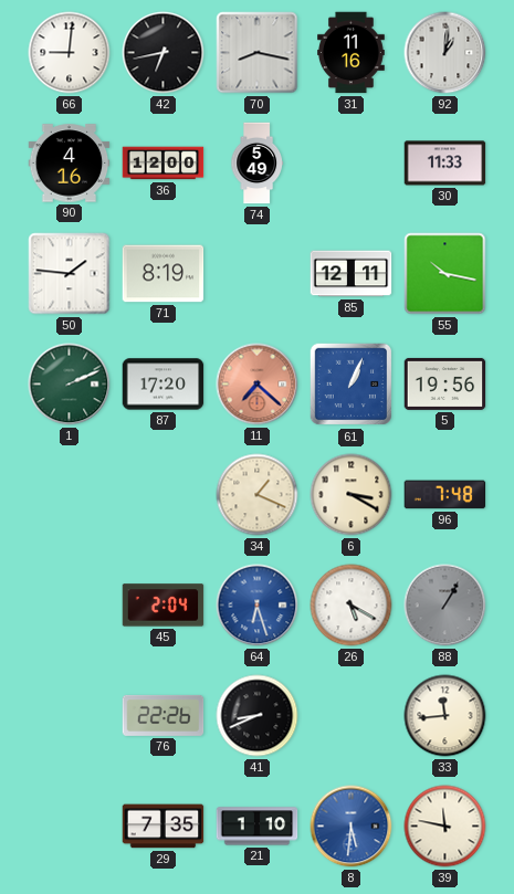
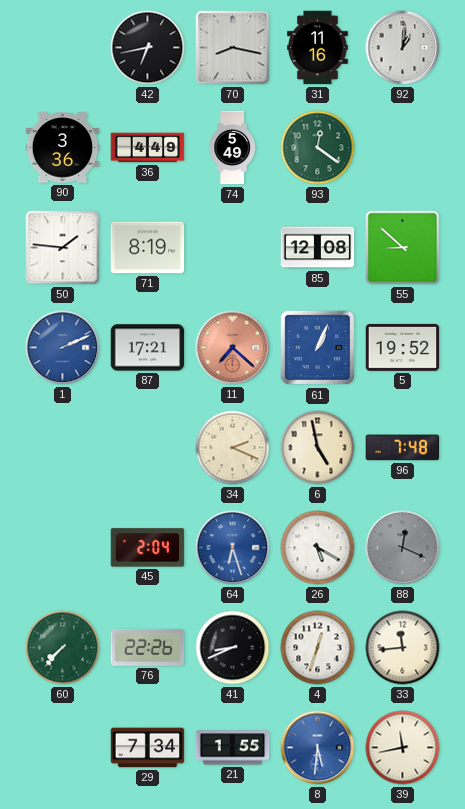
66: 9:01 -> none (70, 53)
90: 4:16 -> 3:36 (63, 148)
36: 12:00 -> 4:49 (148, 148)
93: none -> 12:21 (318, 148)
30: 11:33 -> none (445, 164)
85: 12:11 -> 12:08 (318, 248)
55: 10:17 -> 8:52 (403, 248)
1 dial: green -> blue (63, 348)
87: 17:20 -> 17:21 (148, 348)
5: 19:56 -> 19:52 (403, 347)
34: 1:19 -> 2:19 (233, 448)
6: 3:20 -> 4:58 (318, 448)
88: 1:05 -> 12:19 (403, 548)
60: none -> 7:37 (63, 648)
4: none -> 12:33 (318, 648)
29: 7:35 -> 7:34 (148, 748)
21: 1:10 -> 1:55 (233, 748)
39: 11:47 -> 11:43 (403, 748)
